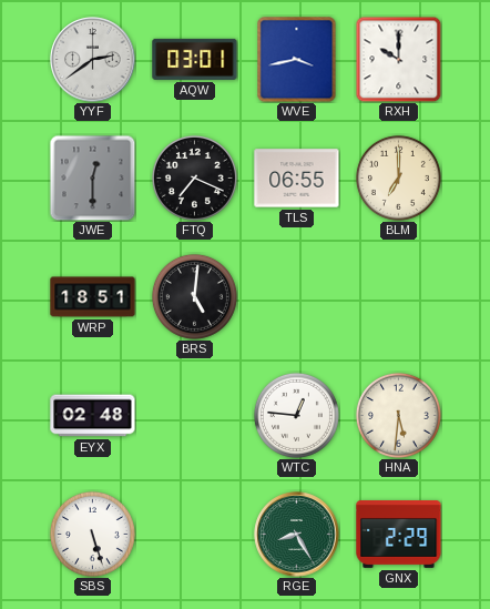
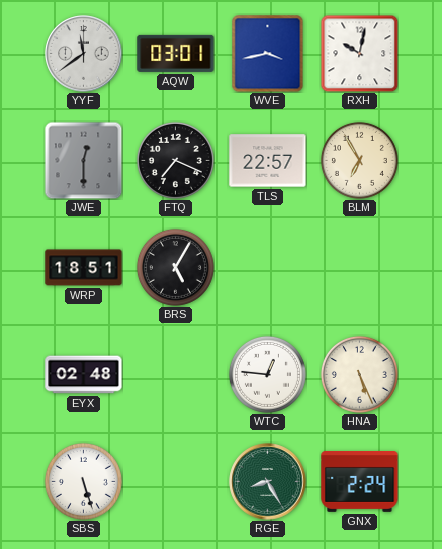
YYF: 2:39 -> 11:39 (84, 54)
RXH: 10:00 -> 10:02 (359, 53)
TLS: 06:55 -> 22:57 (268, 161)
BLM: 7:00 -> 6:55 (359, 160)
BRS: 5:01 -> 5:05 (175, 267)
HNA: 5:31 -> 5:26 (359, 374)
GNX: 2:29 -> 2:24 (360, 482)
